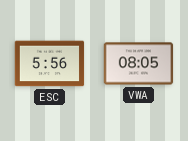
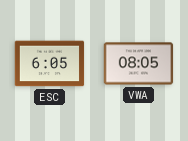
ESC: 5:56 -> 6:05 (50, 64)
